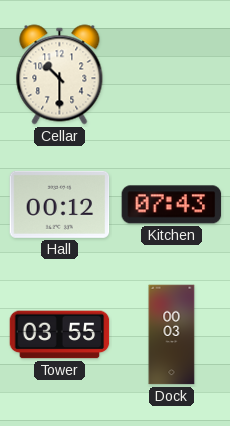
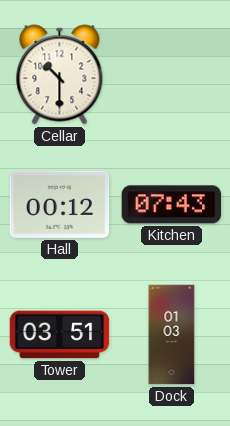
Tower: 03:55 -> 03:51 (60, 335)
Dock: 00:03 -> 01:03 (172, 335)
